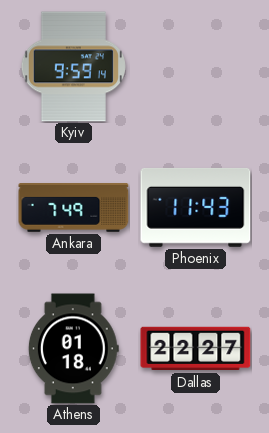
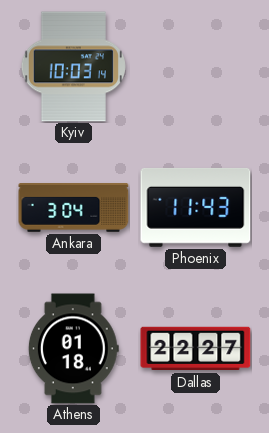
Kyiv: 9:59 -> 10:03 (73, 67)
Ankara: 7:49 -> 3:04 (74, 208)
